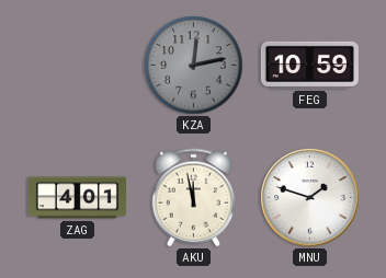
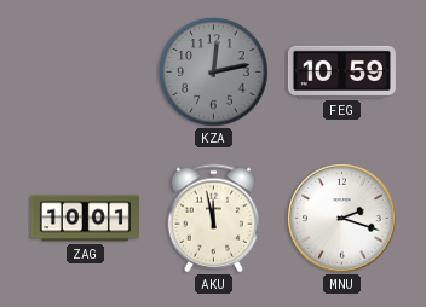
ZAG: 4:01 -> 10:01 (85, 219)
MNU: 1:48 -> 2:18 (342, 219)
